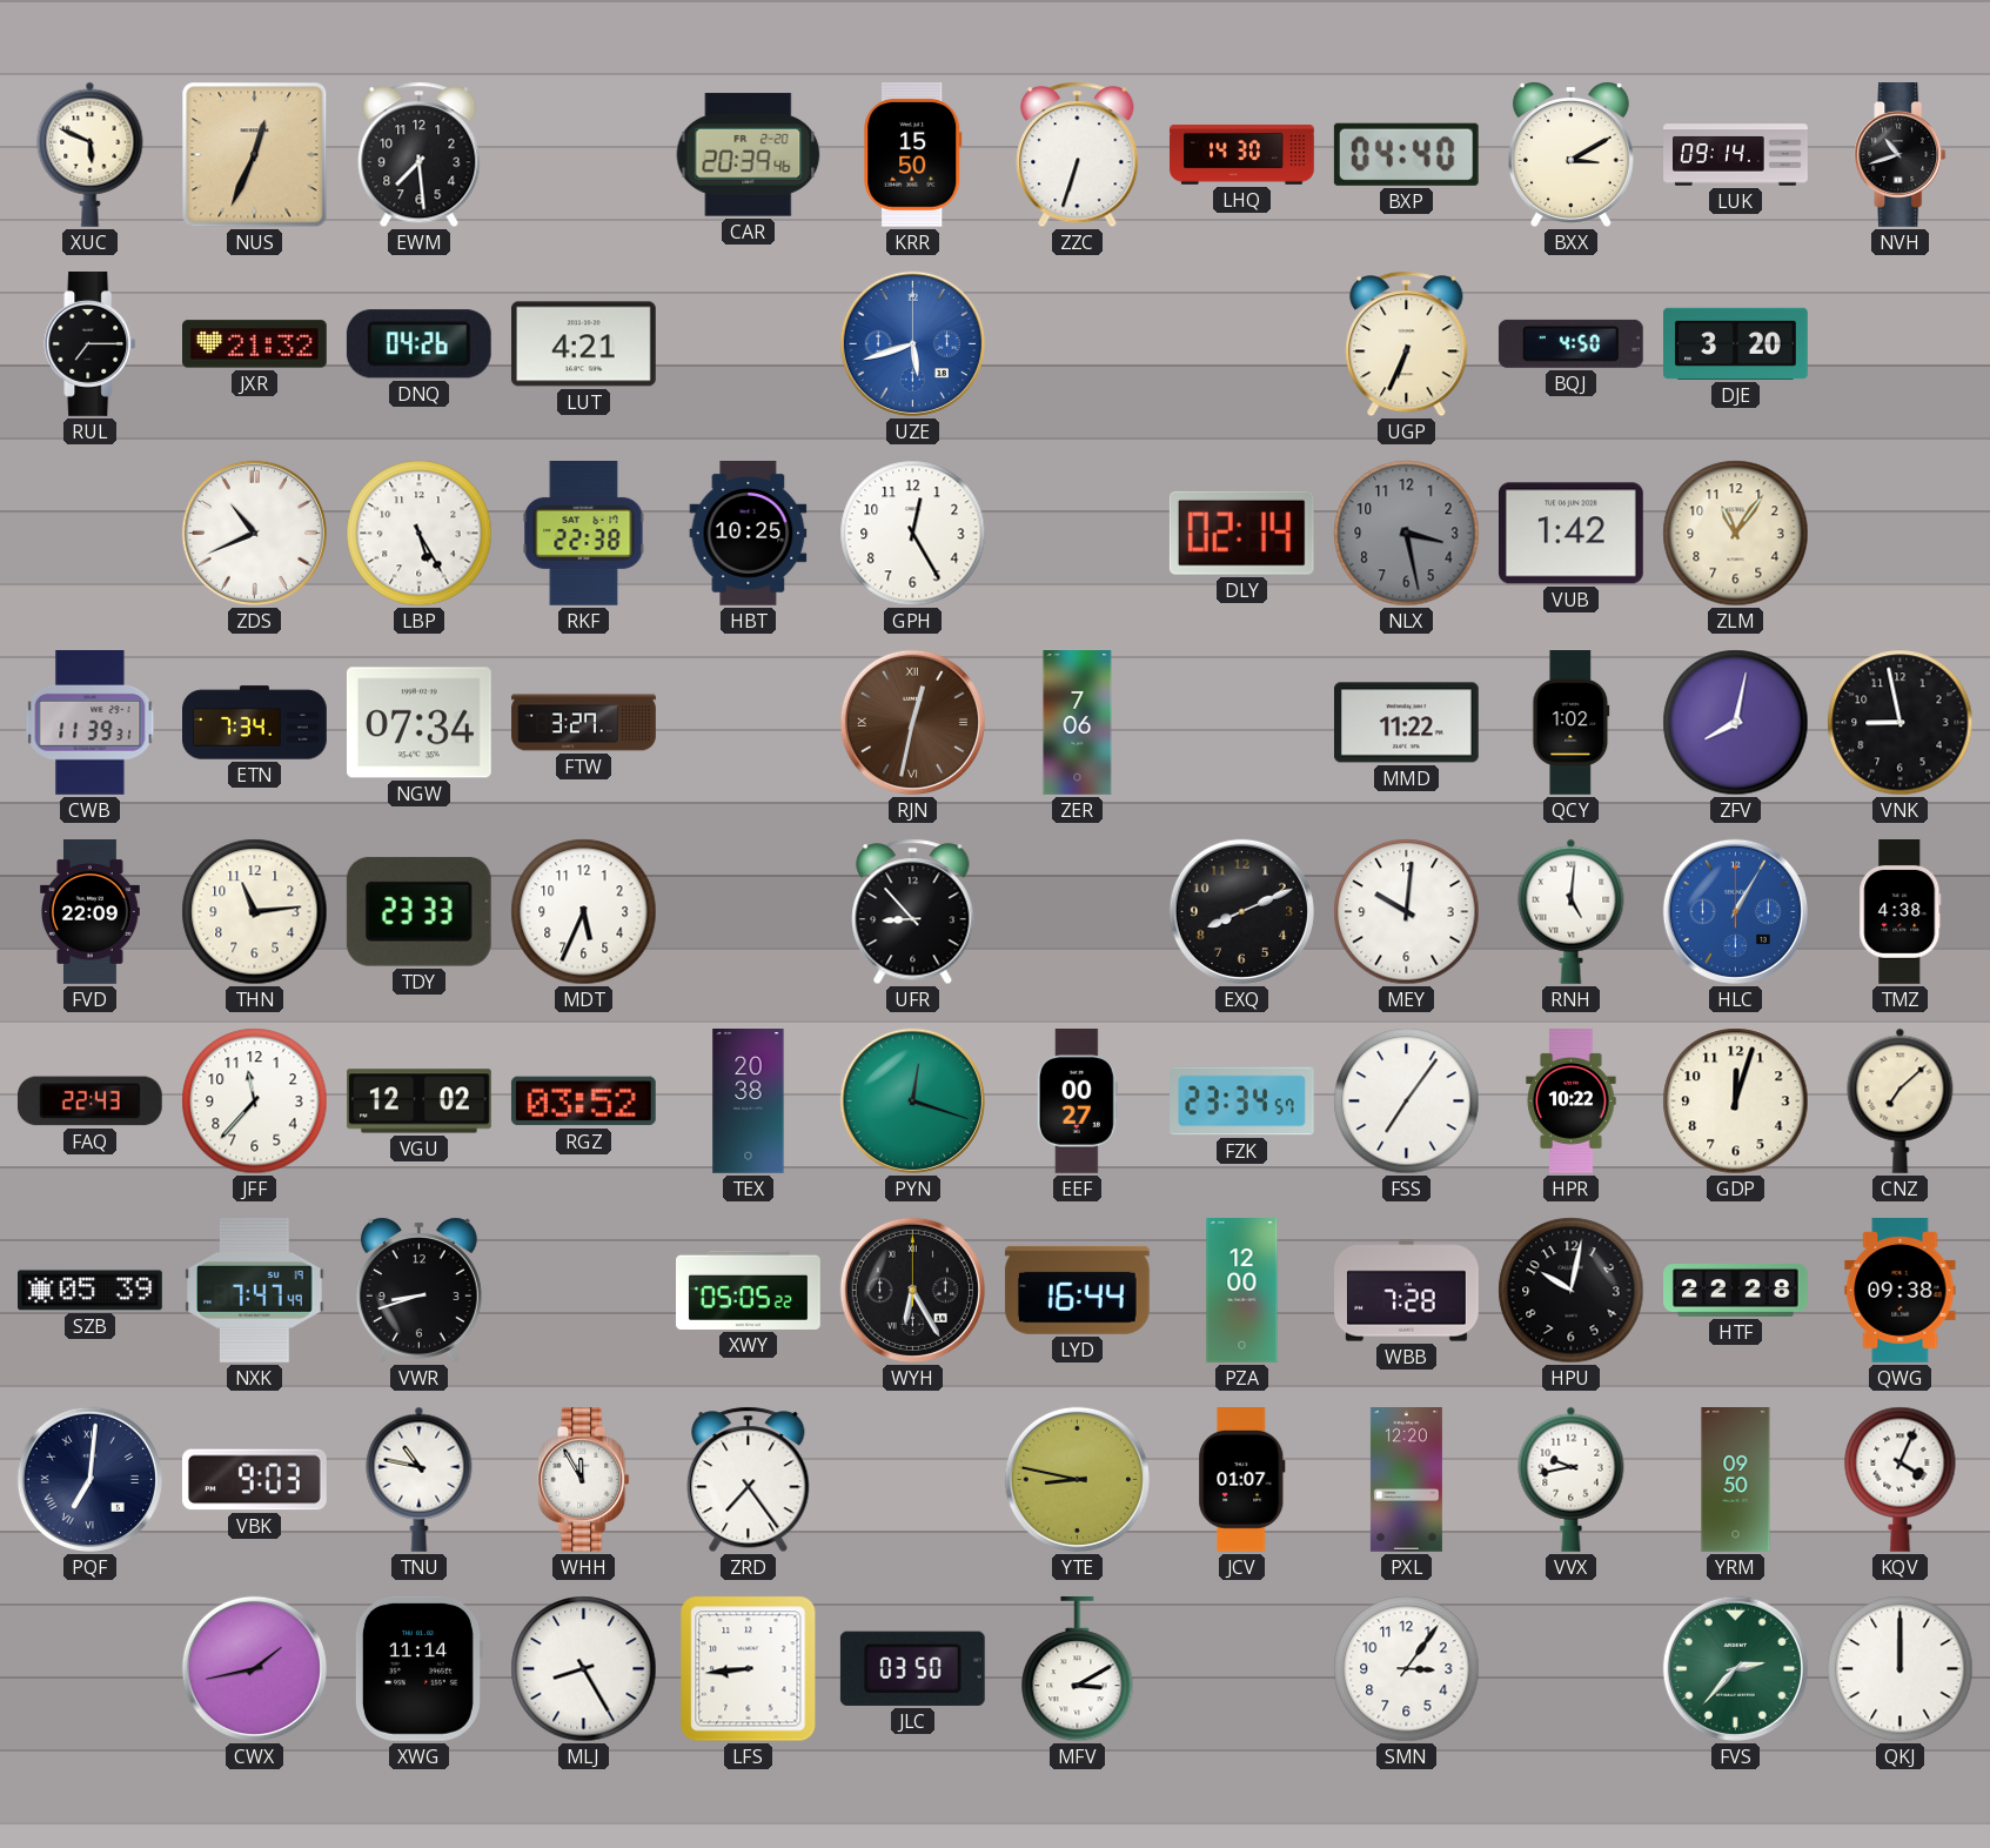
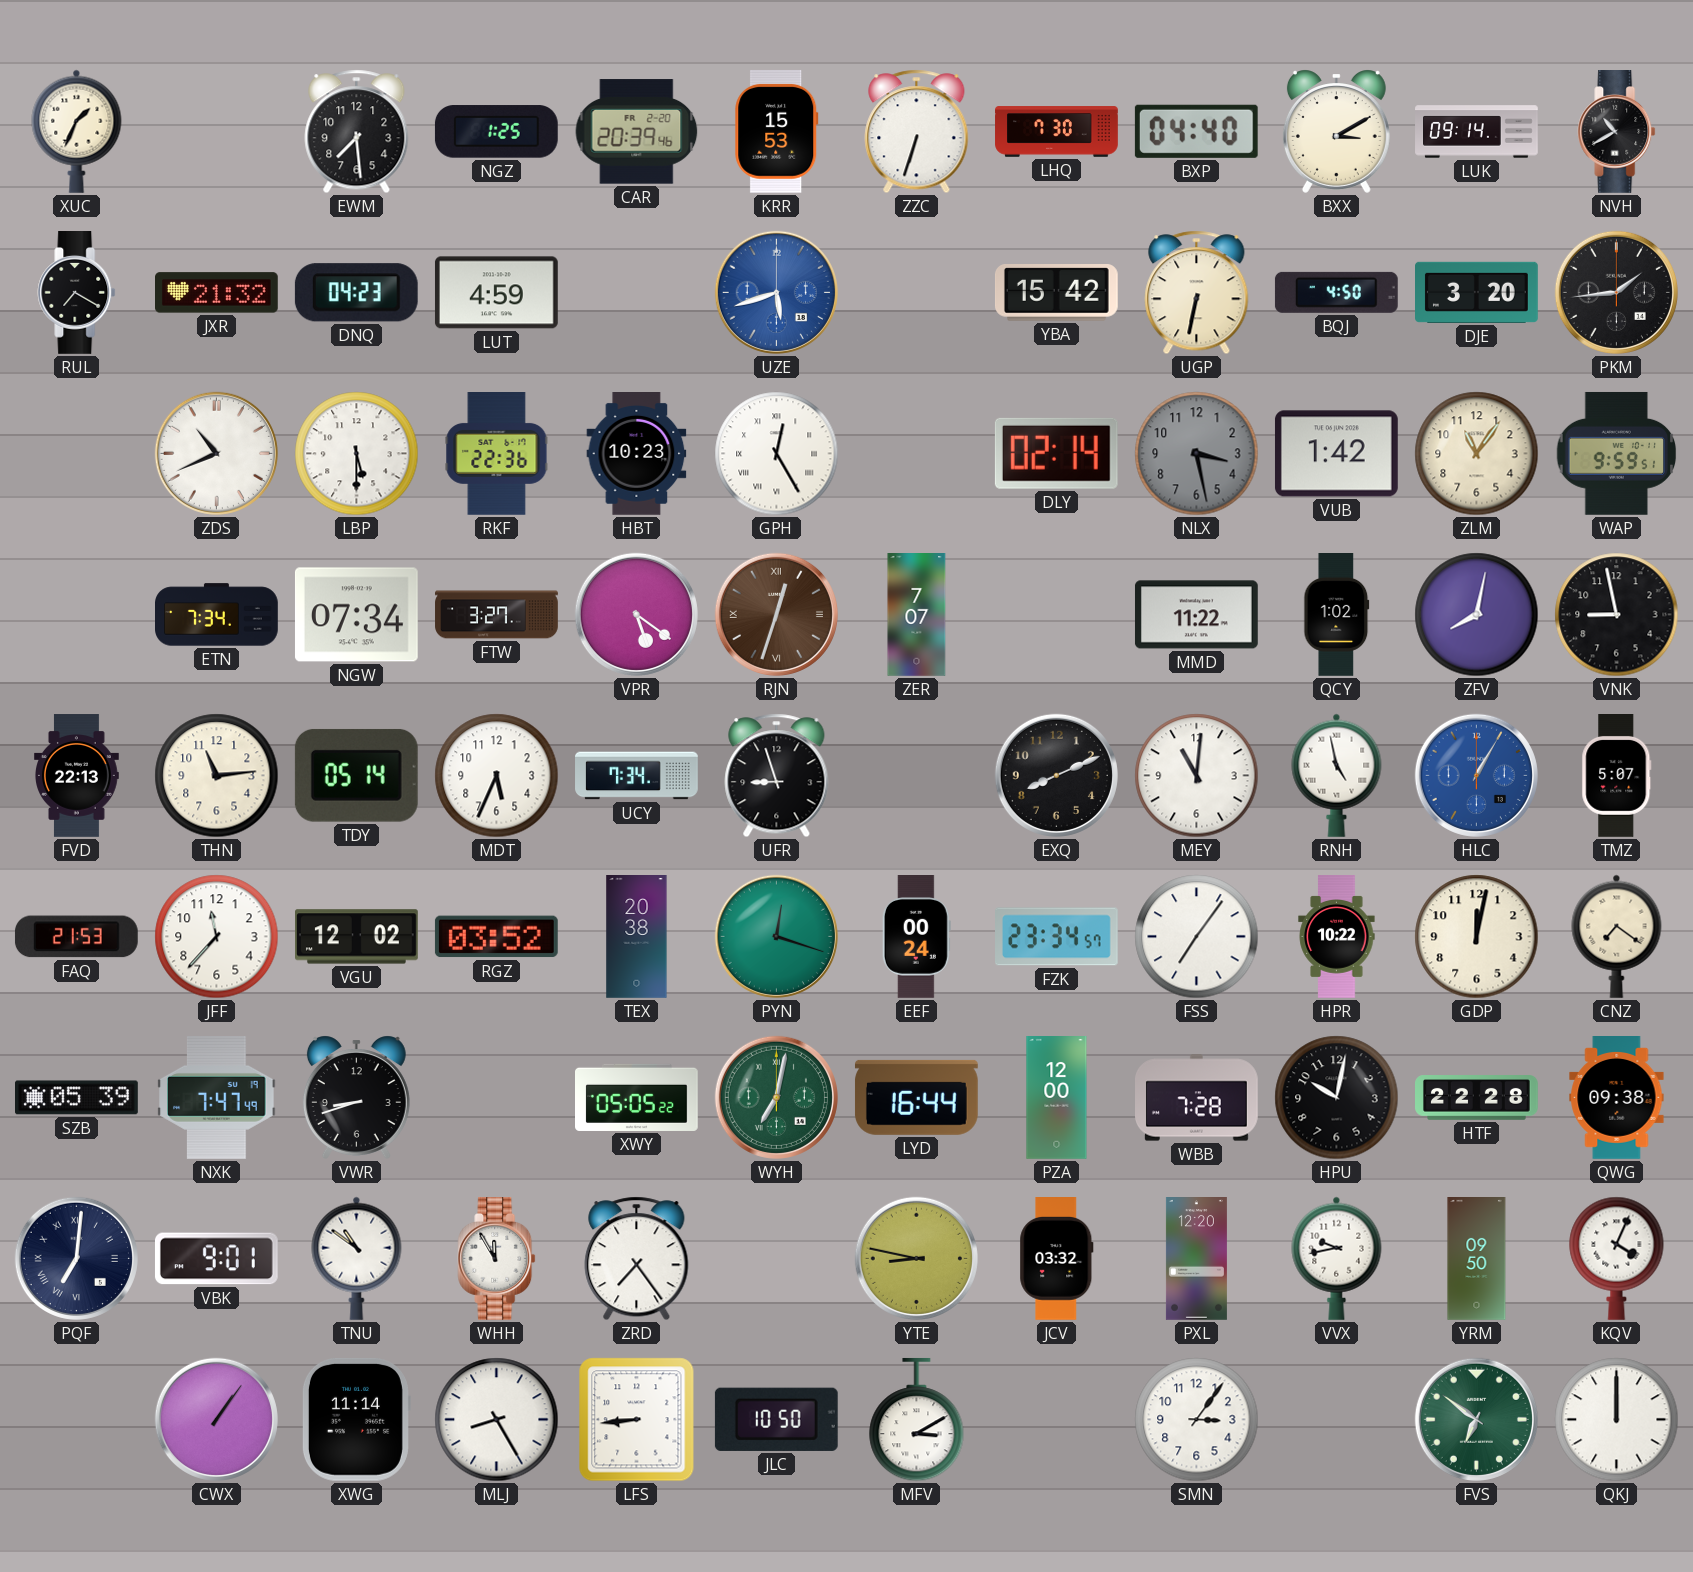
XUC: 5:49 -> 1:34 (77, 131)
NUS: 12:34 -> none (255, 155)
NGZ: none -> 1:25 (496, 132)
KRR: 15:50 -> 15:53 (777, 131)
LHQ: 14:30 -> 7:30 (1057, 132)
NVH: 10:42 -> 10:40 (1617, 132)
RUL: 7:15 -> 7:20 (77, 293)
DNQ: 04:26 -> 04:23 (356, 293)
LUT: 4:21 -> 4:59 (496, 293)
YBA: none -> 15:42 (1056, 293)
UGP: 6:34 -> 6:32 (1197, 293)
PKM: none -> 1:44 (1616, 292)
LBP: 5:25 -> 5:30 (357, 454)
RKF: 22:38 -> 22:36 (497, 454)
HBT: 10:25 -> 10:23 (637, 454)
GPH numerals: Arabic -> Roman (777, 454)
WAP: none -> 9:59 (1617, 453)
CWB: 11:39 -> none (91, 723)
VPR: none -> 5:21 (636, 614)
RJN: 12:32 -> 12:33 (776, 614)
ZER: 7:06 -> 7:07 (917, 615)
FVD: 22:09 -> 22:13 (77, 776)
TDY: 23:33 -> 05:14 (356, 775)
UCY: none -> 7:34 (637, 776)
UFR: 8:53 -> 8:57 (777, 776)
MEY: 10:01 -> 11:01 (1197, 776)
RNH: 5:01 -> 4:58 (1337, 775)
TMZ: 4:38 -> 5:07 (1617, 776)
FAQ: 22:43 -> 21:53 (76, 937)
EEF: 00:27 -> 00:24 (916, 937)
GDP: 12:03 -> 12:02 (1477, 937)
CNZ: 7:08 -> 7:21 (1617, 936)
WYH: 6:25 -> 7:02 (776, 1097)
WYH dial: black -> green (776, 1097)
VBK: 9:03 -> 9:01 (216, 1259)
TNU: 10:47 -> 10:51 (357, 1258)
JCV: 01:07 -> 03:32 (1057, 1259)
CWX: 1:43 -> 1:06 (216, 1419)
JLC: 03:50 -> 10:50 (776, 1419)
FVS: 2:37 -> 6:51 (1476, 1419)
